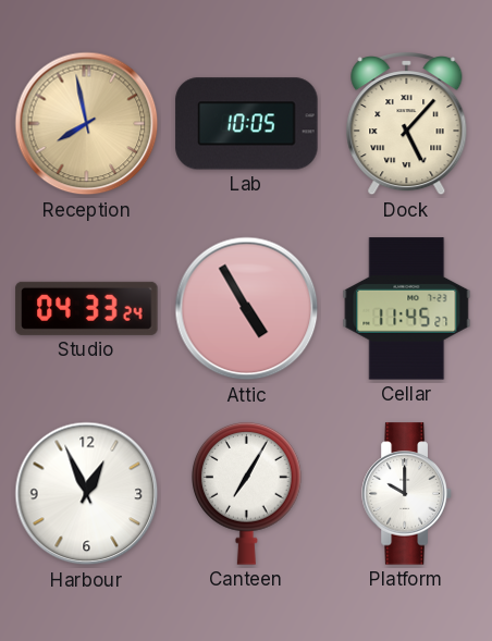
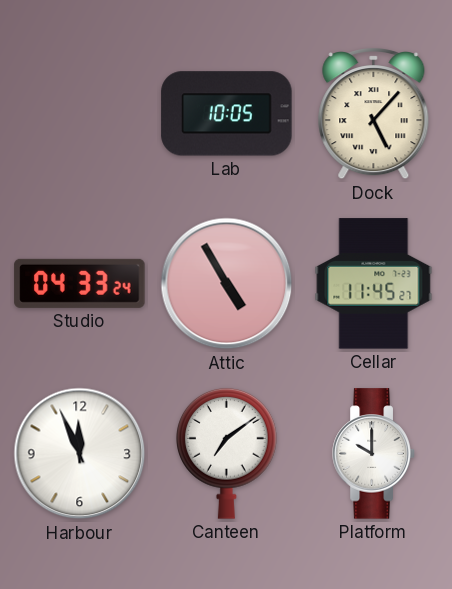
Reception: 7:58 -> none (87, 124)
Harbour: 12:56 -> 11:56 (80, 454)
Canteen: 7:05 -> 7:09 (227, 453)
